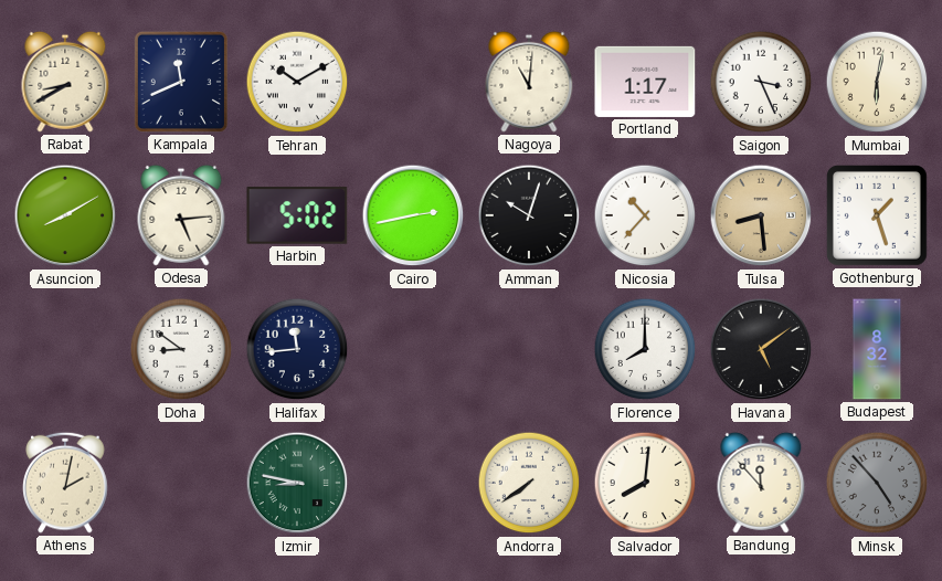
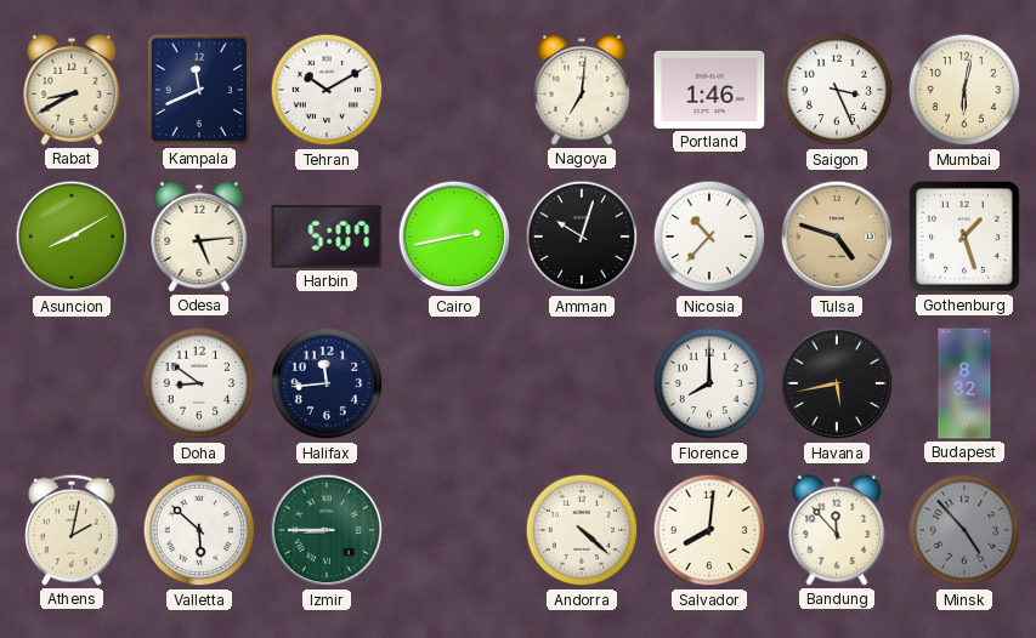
Nagoya: 11:01 -> 7:01 (582, 90)
Portland: 1:17 -> 1:46 (709, 90)
Harbin: 5:02 -> 5:07 (327, 237)
Tulsa: 8:29 -> 4:48 (837, 237)
Havana: 5:09 -> 5:43 (837, 383)
Valletta: none -> 5:52 (199, 530)
Izmir: 8:47 -> 8:45 (327, 530)
Andorra: 7:39 -> 4:22 (582, 530)
